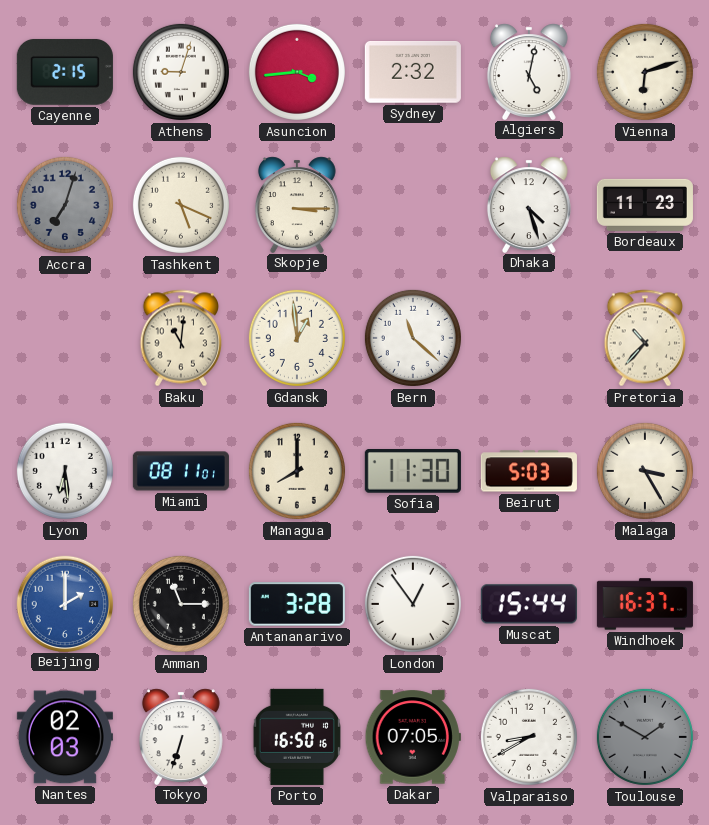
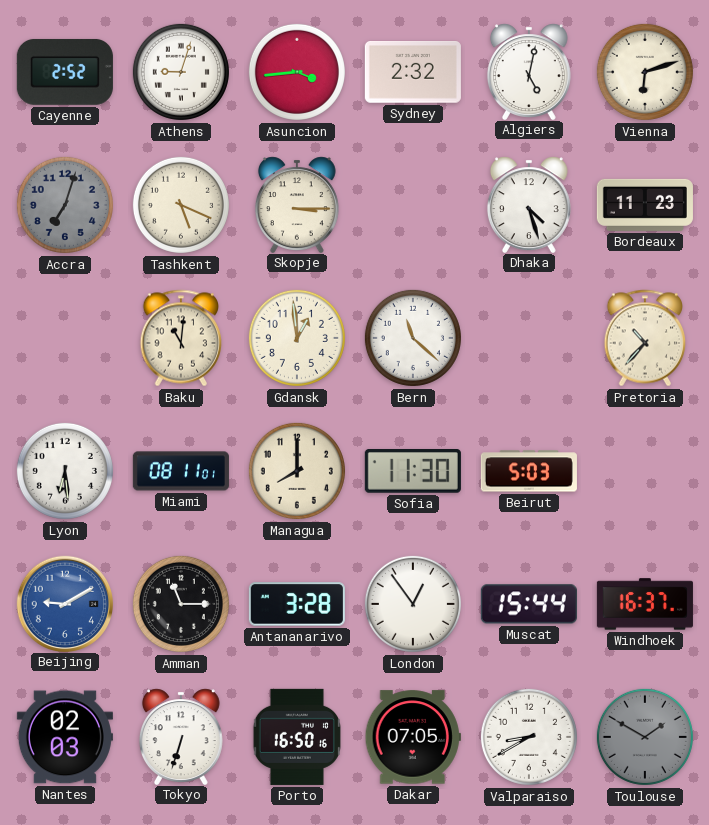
Cayenne: 2:15 -> 2:52 (65, 72)
Malaga: 3:25 -> none (645, 471)
Beijing: 2:00 -> 9:10 (64, 603)
